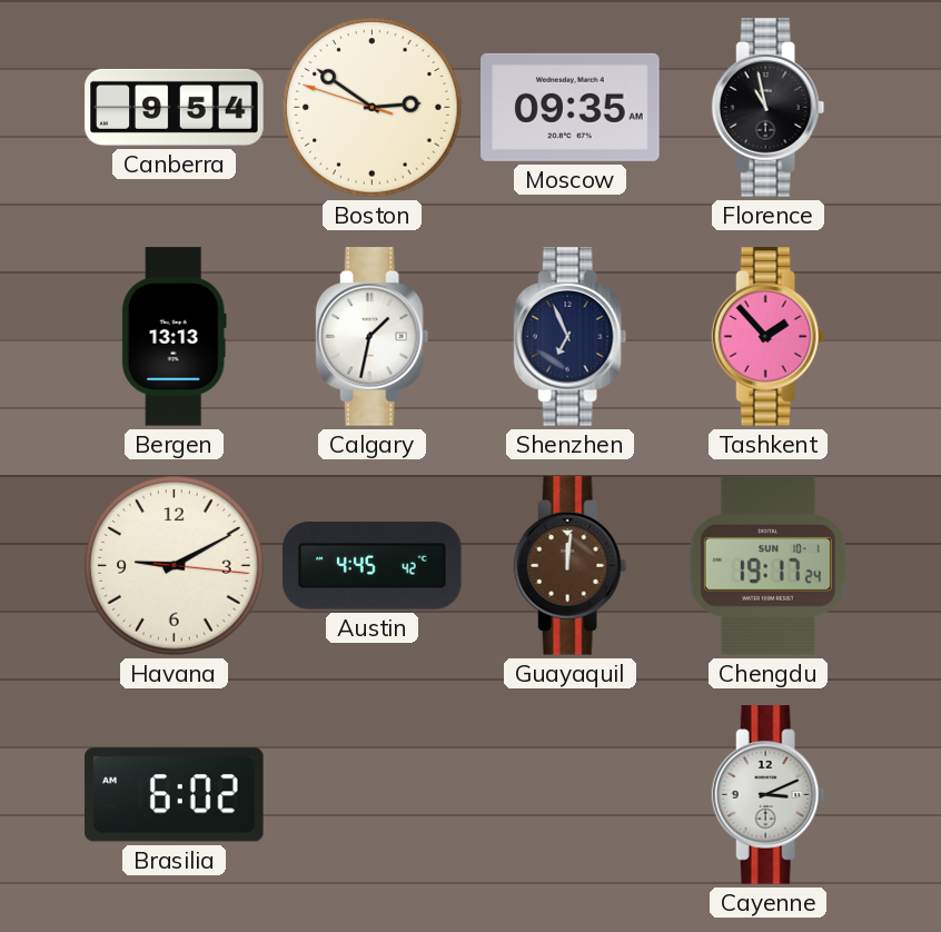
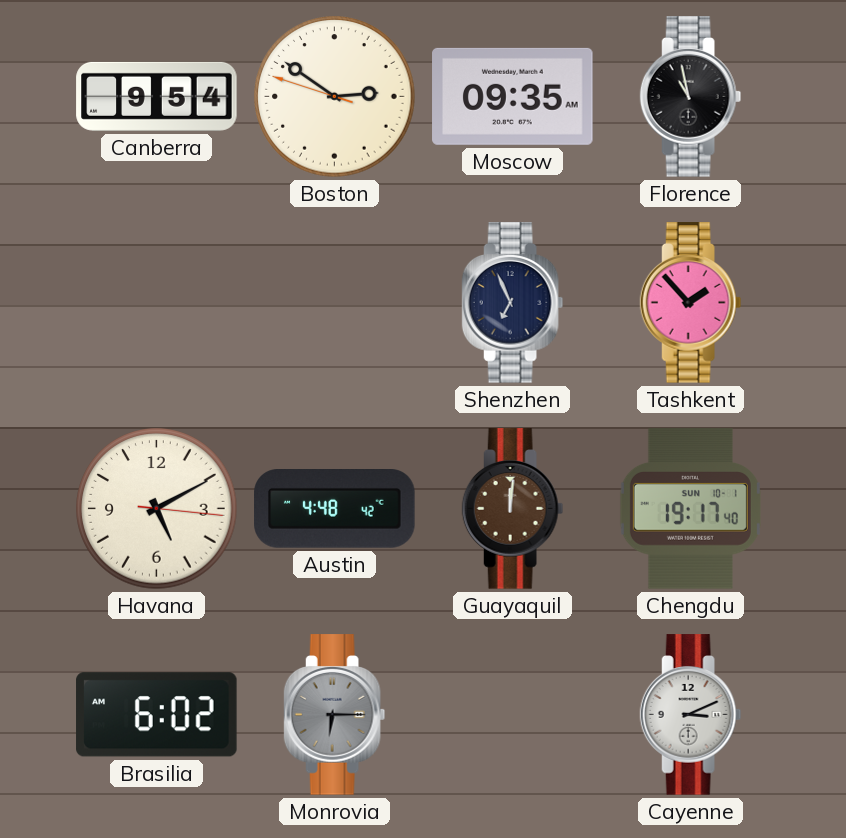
Bergen: 13:13 -> none (174, 337)
Calgary: 1:32 -> none (373, 337)
Havana: 9:10 -> 5:10 (157, 509)
Austin: 4:45 -> 4:48 (335, 509)
Chengdu: 19:17:24 -> 19:17:40 (690, 509)
Monrovia: none -> 6:15 (335, 715)
